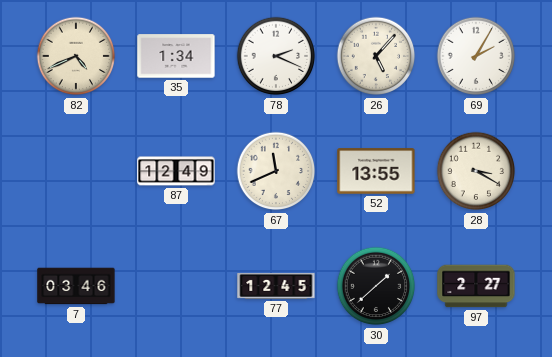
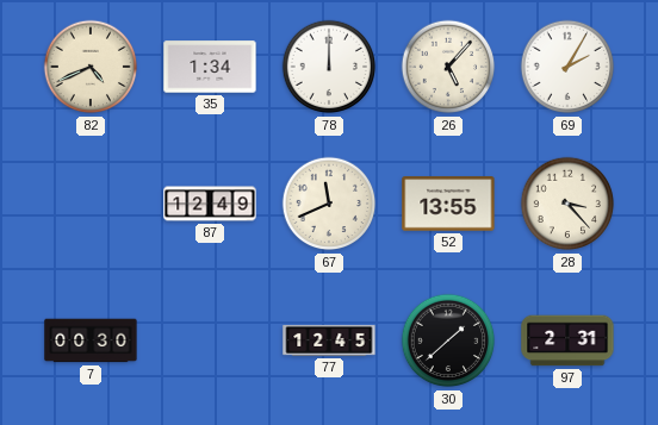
78: 2:19 -> 12:00 (329, 67)
28: 3:20 -> 3:23 (567, 204)
7: 03:46 -> 00:30 (91, 340)
97: 2:27 -> 2:31 (567, 340)
